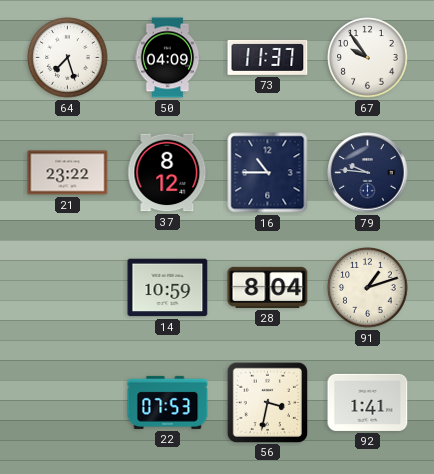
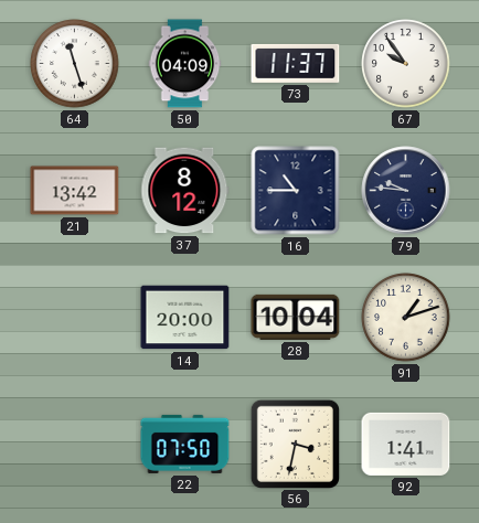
64: 7:27 -> 11:27 (75, 64)
21: 23:22 -> 13:42 (75, 191)
14: 10:59 -> 20:00 (185, 318)
28: 8:04 -> 10:04 (296, 317)
22: 07:53 -> 07:50 (185, 444)
